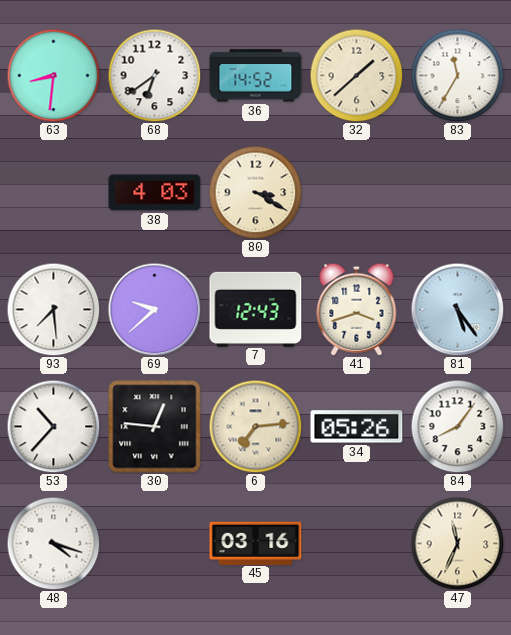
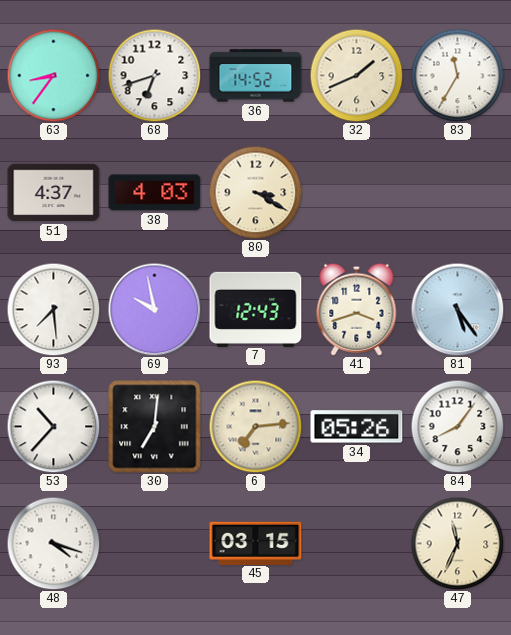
63: 8:31 -> 8:36 (53, 75)
68: 6:39 -> 6:42 (154, 75)
32: 1:38 -> 1:41 (356, 75)
51: none -> 4:37 (54, 193)
69: 9:38 -> 9:58 (154, 309)
30: 12:46 -> 7:01 (155, 427)
45: 03:16 -> 03:15 (256, 543)
